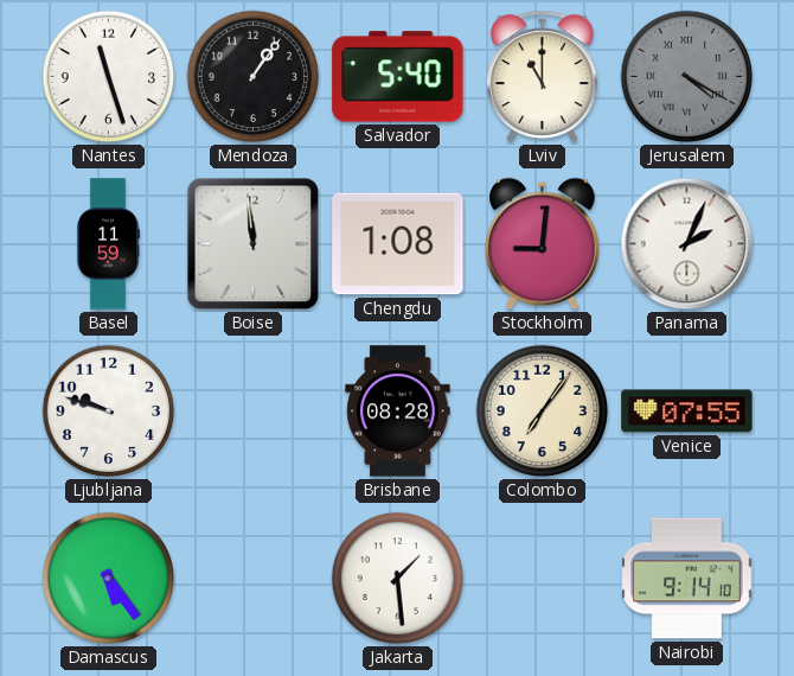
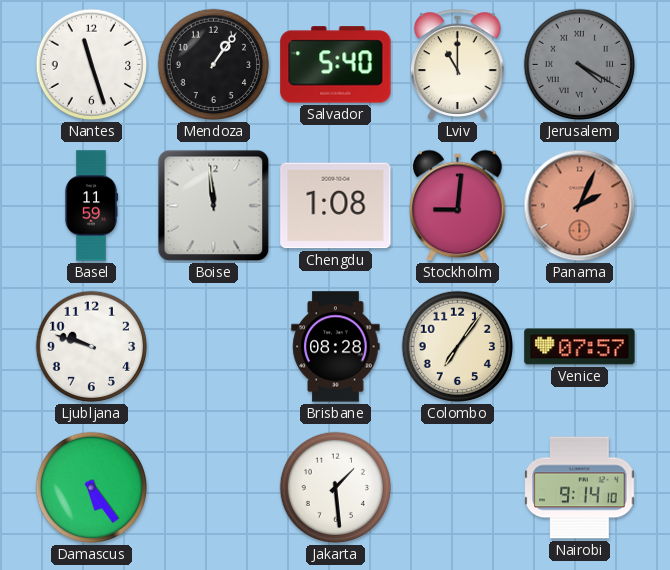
Panama dial: white -> salmon (580, 206)
Venice: 07:55 -> 07:57 (580, 347)
